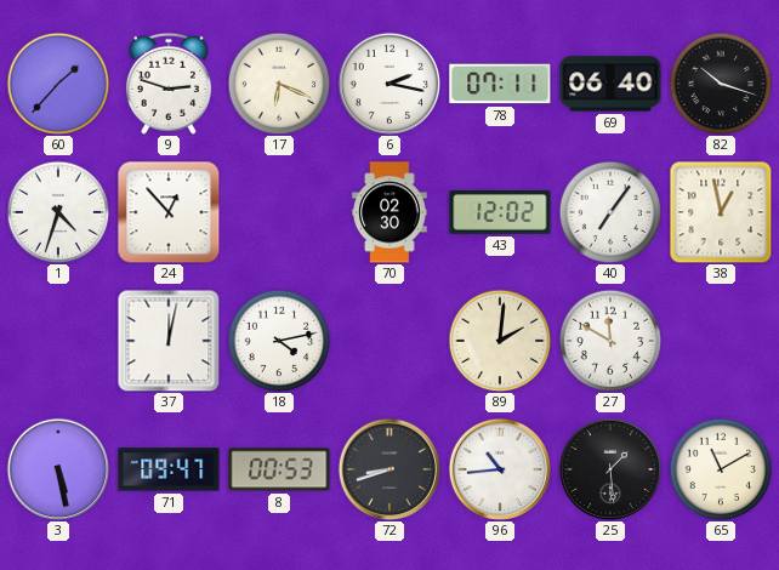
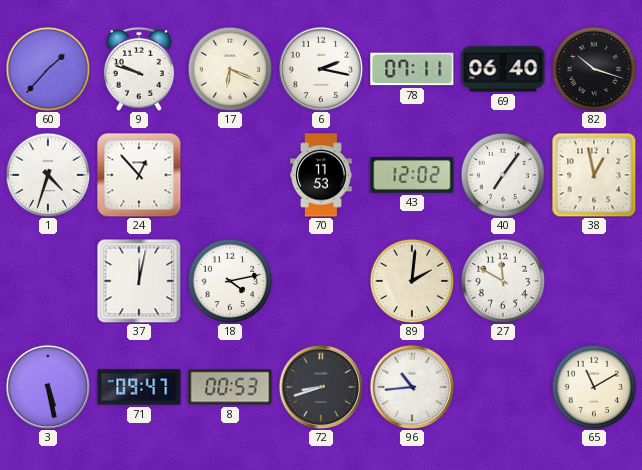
9: 2:48 -> 9:48 (139, 69)
70: 02:30 -> 11:53 (321, 175)
25: 1:29 -> none (609, 468)
